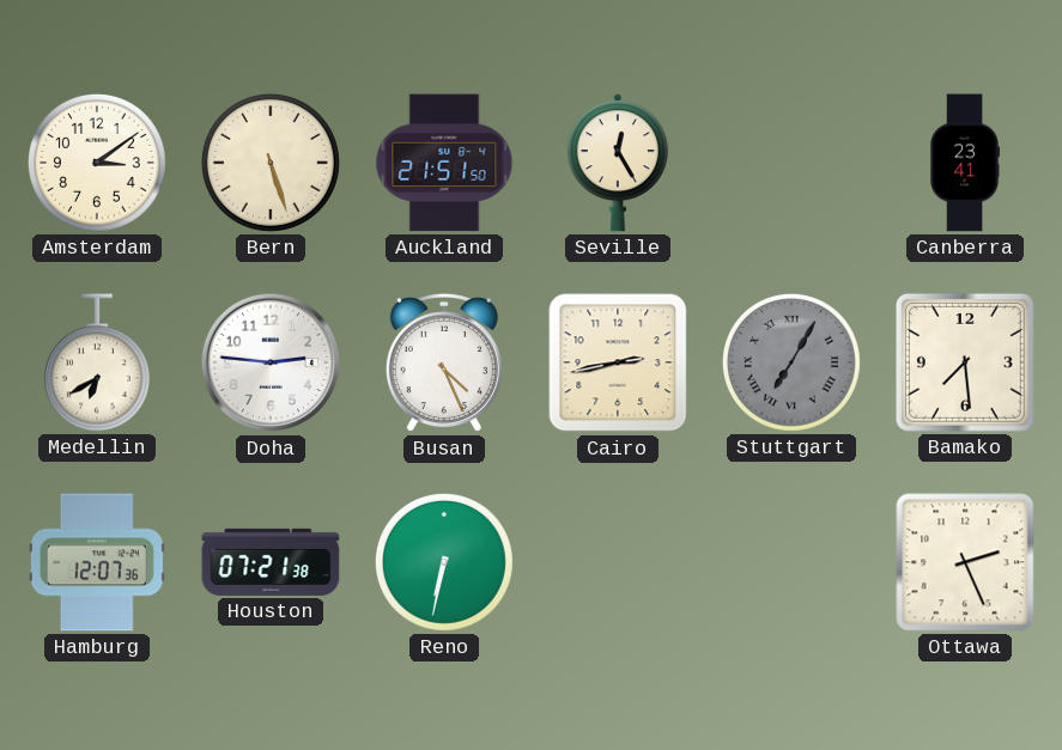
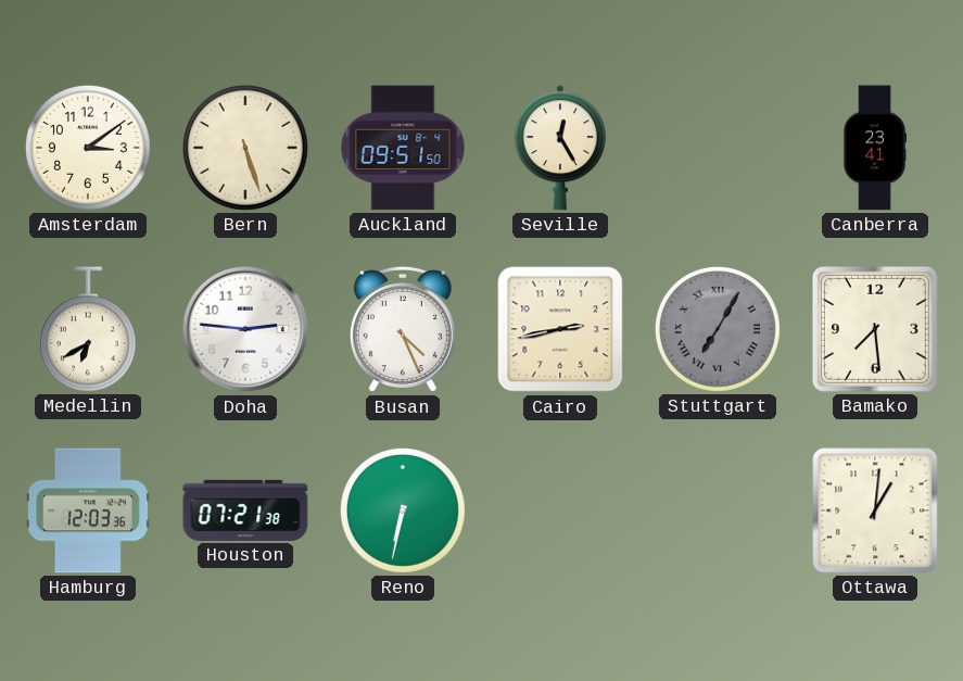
Auckland: 21:51 -> 09:51 (403, 148)
Hamburg: 12:07 -> 12:03 (88, 510)
Ottawa: 2:26 -> 1:01 (875, 510)
